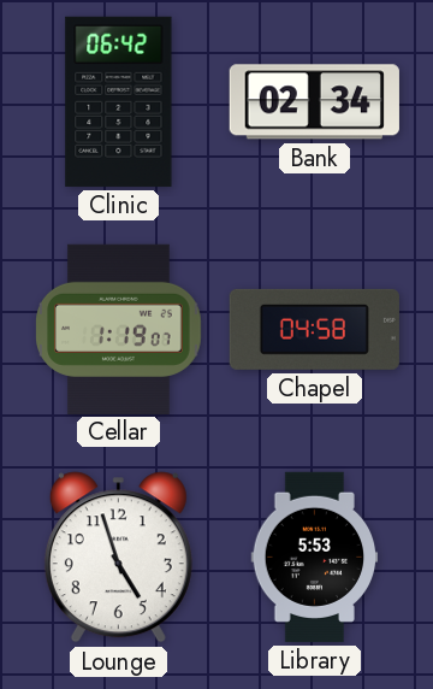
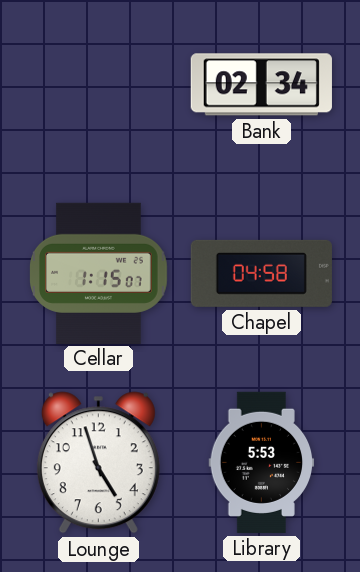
Clinic: 06:42 -> none (119, 101)
Cellar: 1:19 -> 1:15 (99, 273)
